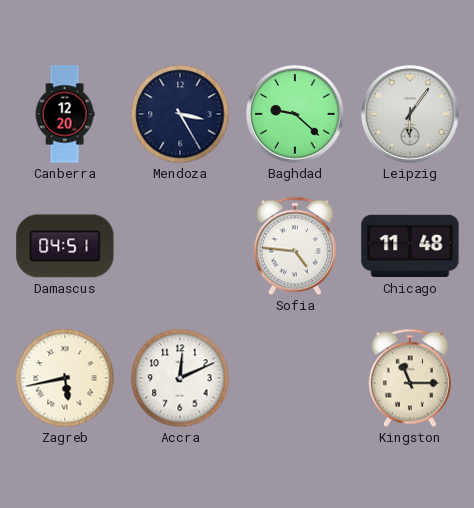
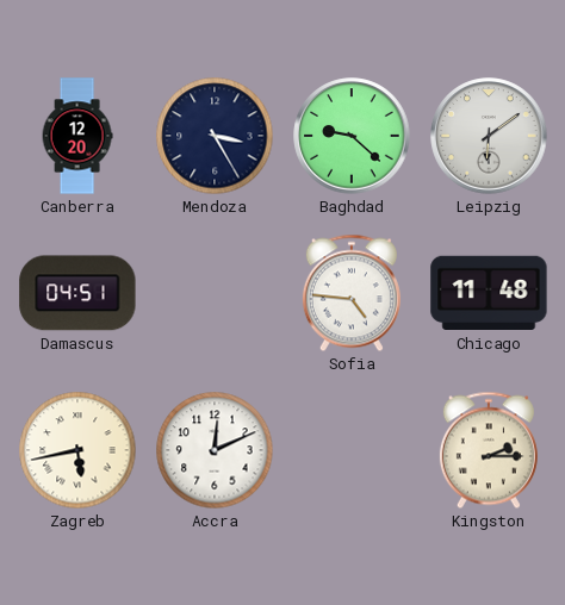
Leipzig: 6:06 -> 6:09 (489, 136)
Kingston: 11:15 -> 2:15 (489, 450)
